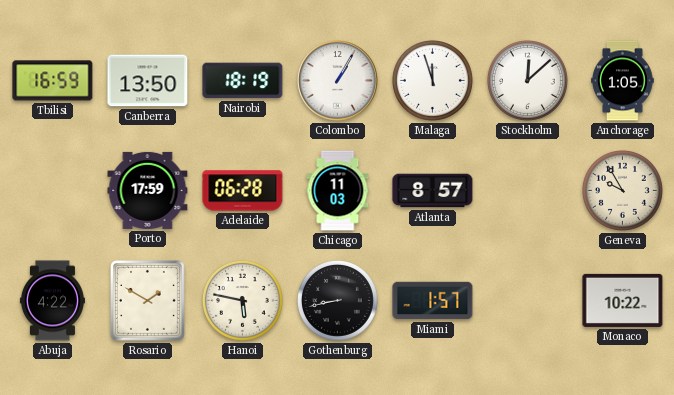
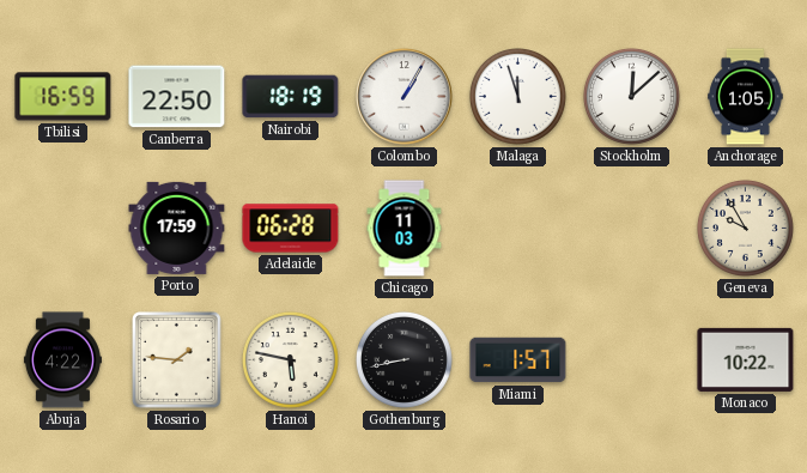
Canberra: 13:50 -> 22:50 (177, 97)
Atlanta: 8:57 -> none (433, 191)
Rosario: 1:50 -> 1:46 (176, 359)
